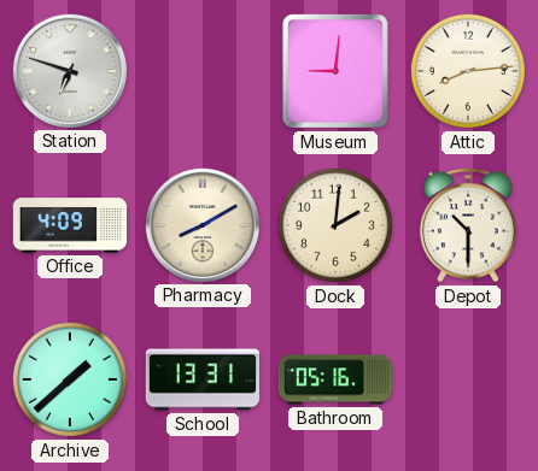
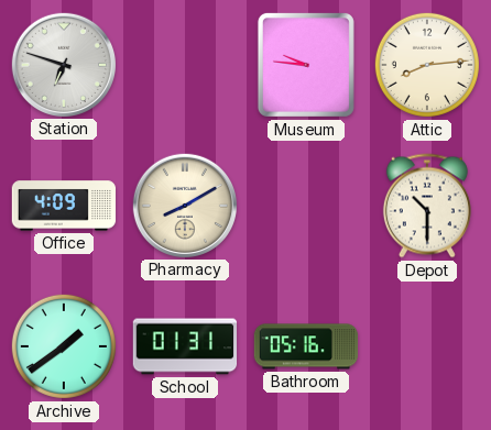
Museum: 9:01 -> 9:46 (306, 65)
Dock: 2:01 -> none (335, 225)
Archive: 1:38 -> 1:39 (64, 346)
School: 13:31 -> 01:31 (185, 346)
